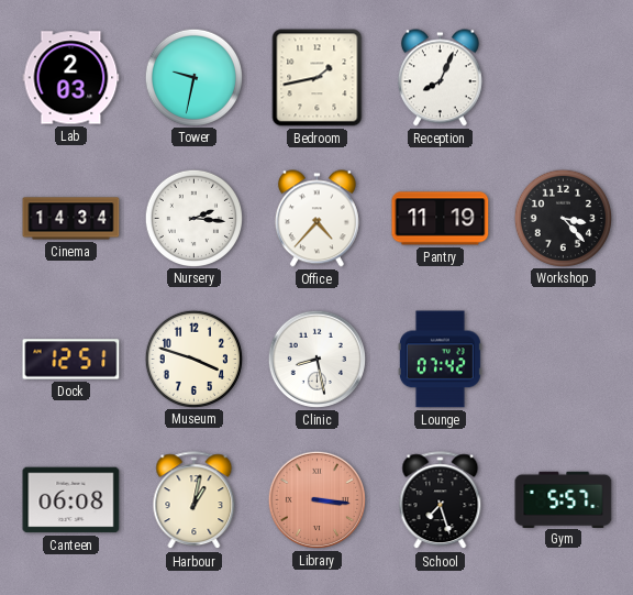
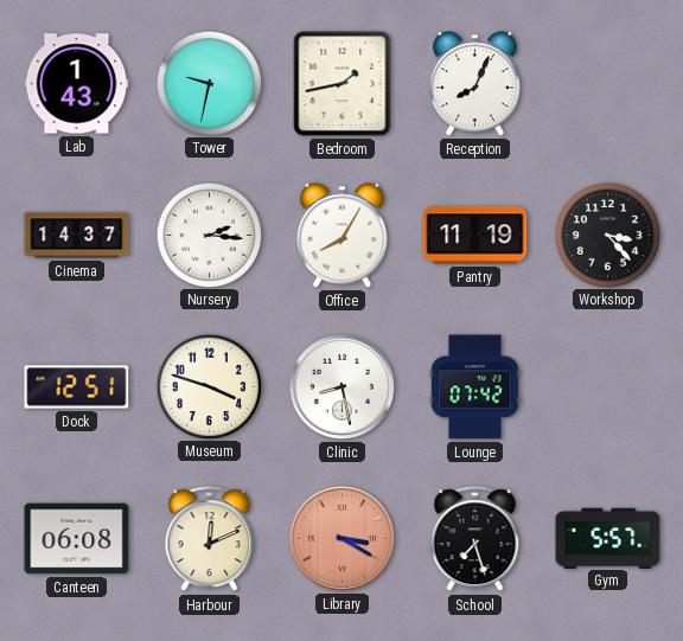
Lab: 2:03 -> 1:43 (77, 84)
Cinema: 14:34 -> 14:37 (77, 236)
Office: 4:37 -> 8:05 (341, 236)
Harbour: 1:02 -> 12:11 (210, 539)
Library: 3:16 -> 3:20 (341, 538)
